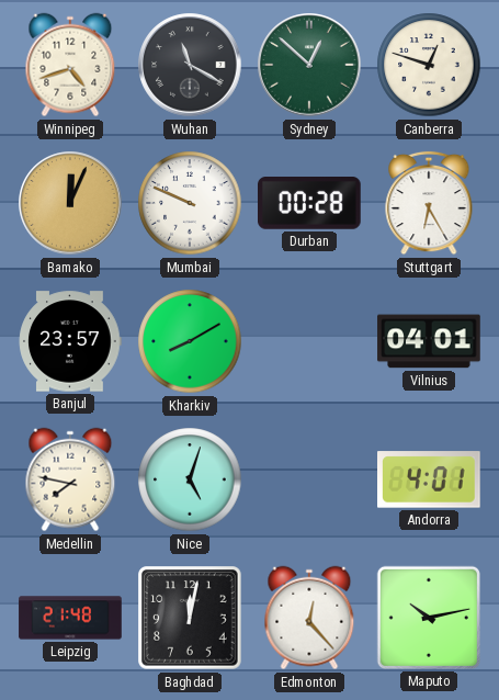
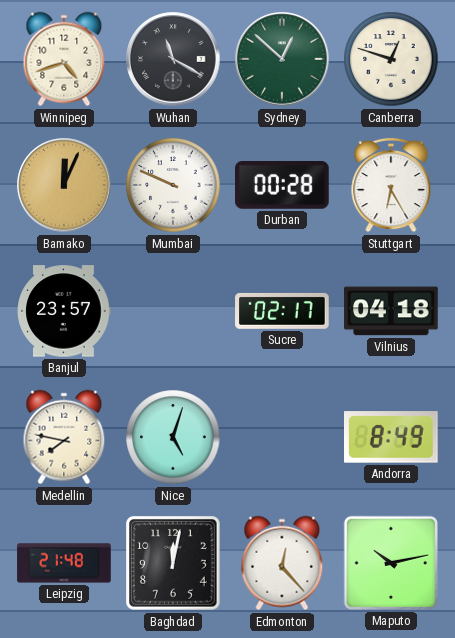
Kharkiv: 8:10 -> none (190, 341)
Sucre: none -> 02:17 (282, 311)
Vilnius: 04:01 -> 04:18 (391, 311)
Andorra: 4:01 -> 8:49 (392, 437)
